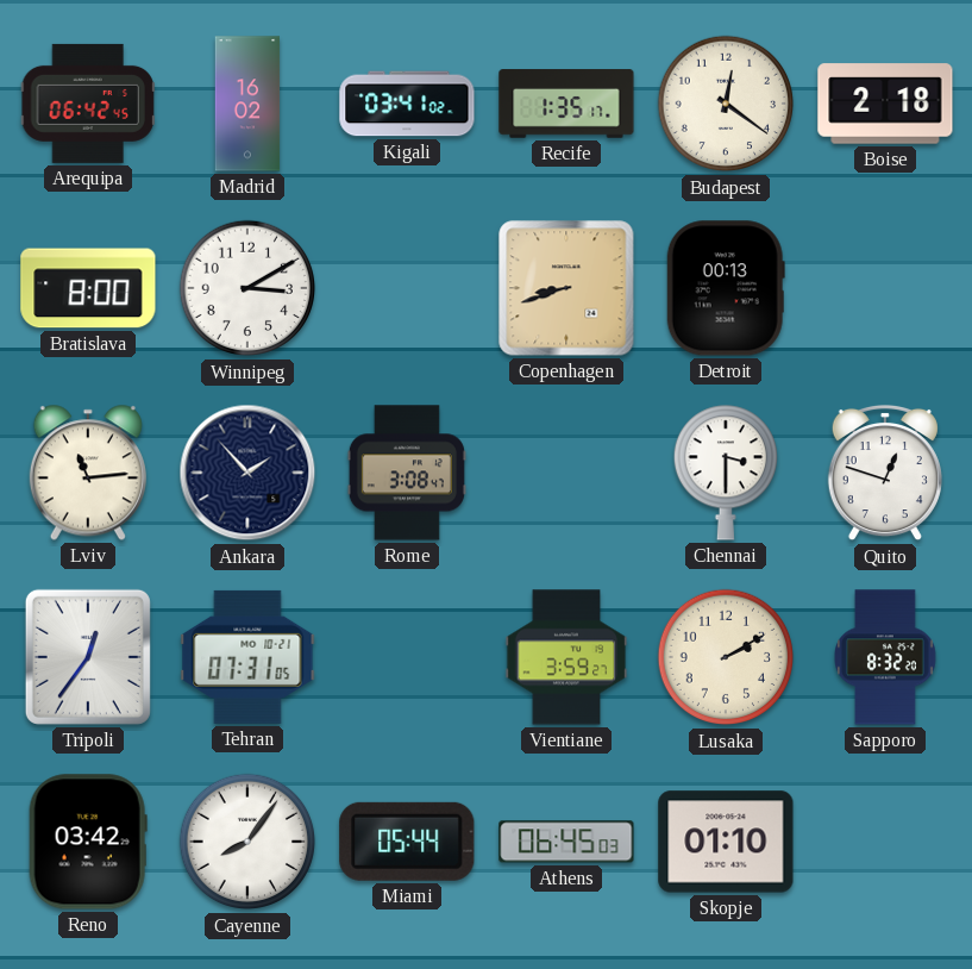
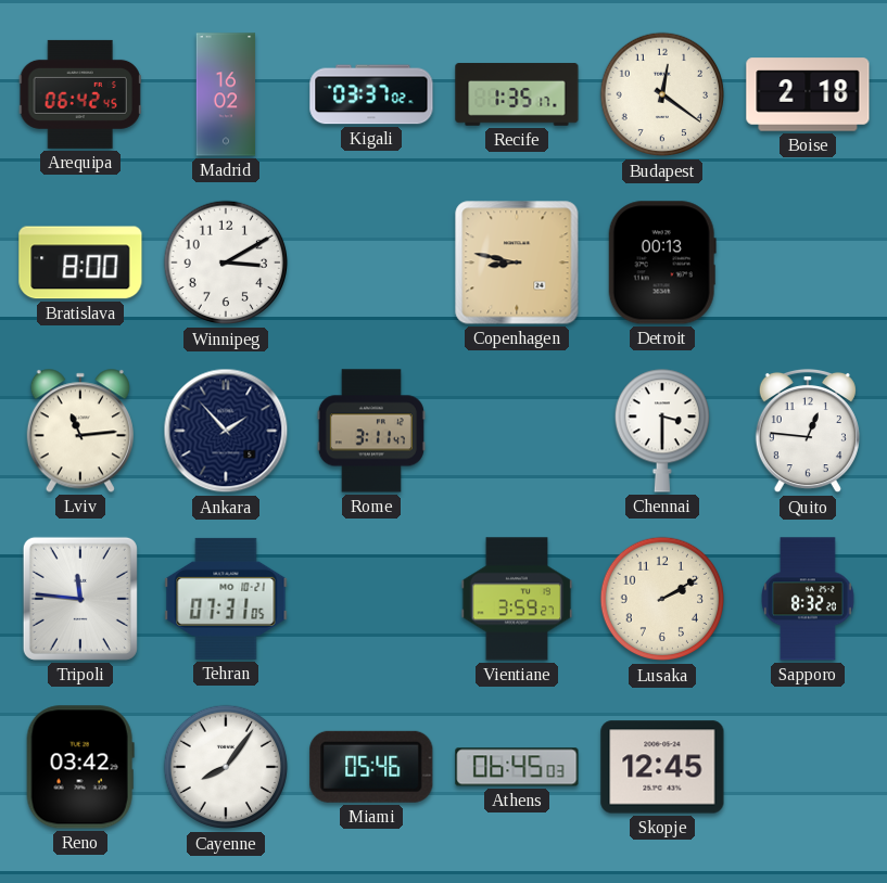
Kigali: 03:41 -> 03:37 (371, 94)
Copenhagen: 8:42 -> 8:47 (517, 263)
Rome: 3:08 -> 3:11 (371, 431)
Quito: 12:48 -> 12:46 (808, 431)
Tripoli: 12:36 -> 11:46 (80, 599)
Miami: 05:44 -> 05:46 (371, 767)
Skopje: 01:10 -> 12:45 (662, 767)
